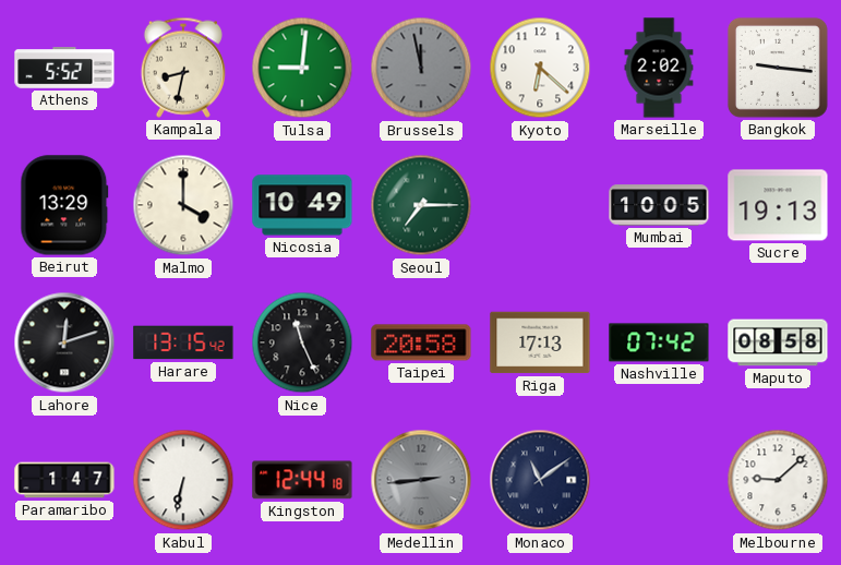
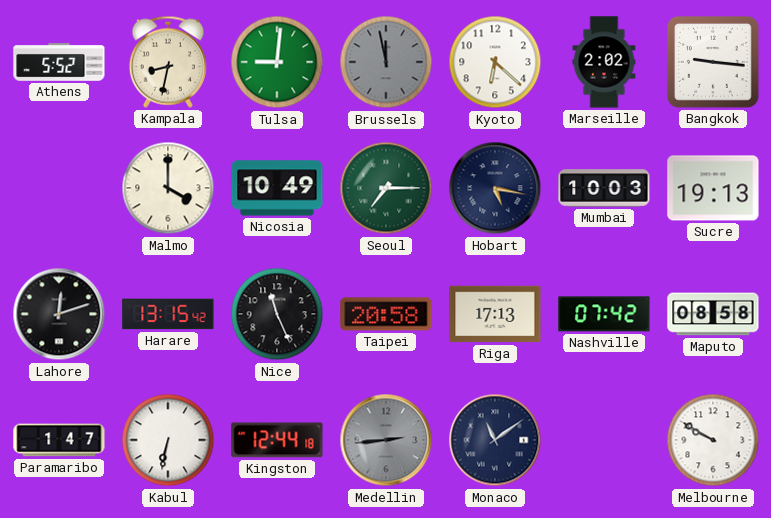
Beirut: 13:29 -> none (64, 205)
Hobart: none -> 5:17 (495, 188)
Mumbai: 10:05 -> 10:03 (604, 188)
Melbourne: 9:08 -> 9:50 (713, 440)
